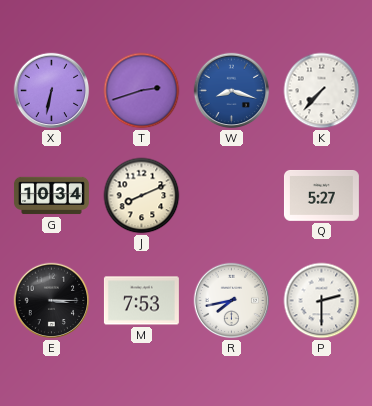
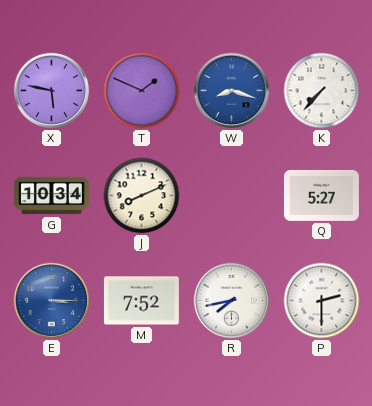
X: 6:32 -> 5:47 (52, 91)
T: 2:42 -> 1:49 (142, 91)
E dial: black -> blue (52, 301)
M: 7:53 -> 7:52 (141, 301)
